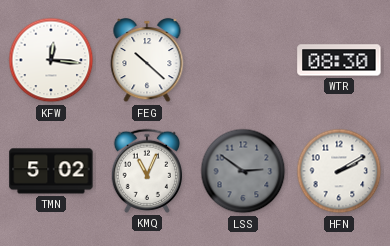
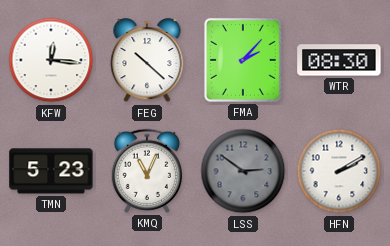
FMA: none -> 2:07 (243, 60)
TMN: 5:02 -> 5:23 (51, 171)
